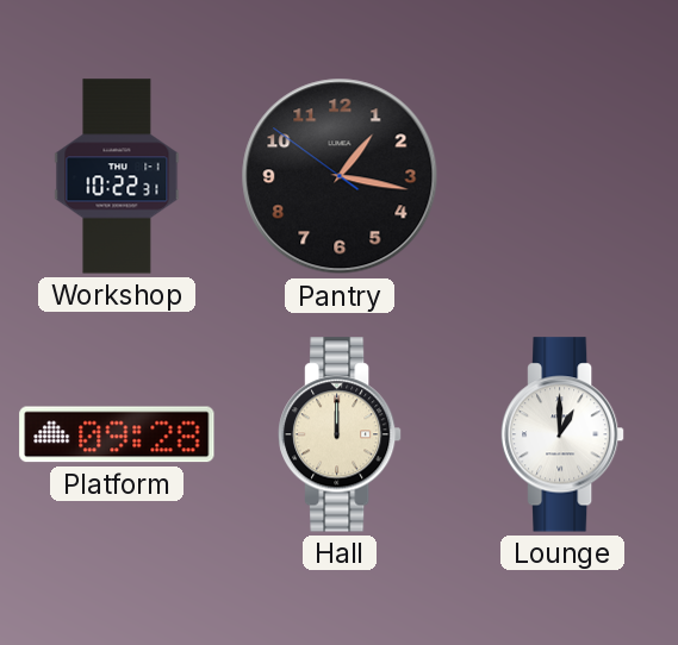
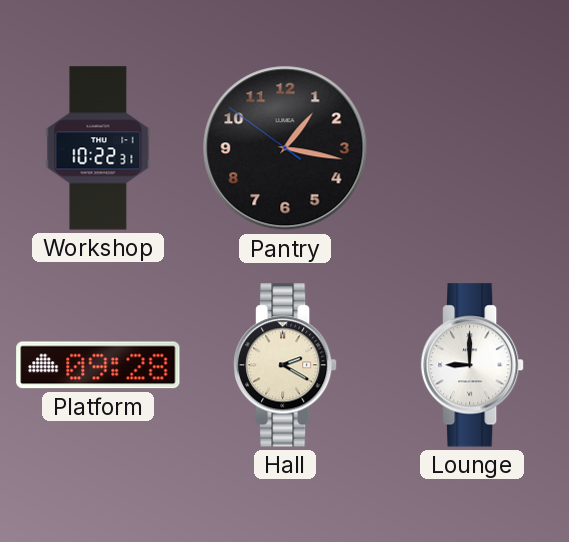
Hall: 12:00 -> 2:20 (286, 365)
Lounge: 1:00 -> 9:00 (473, 365)
